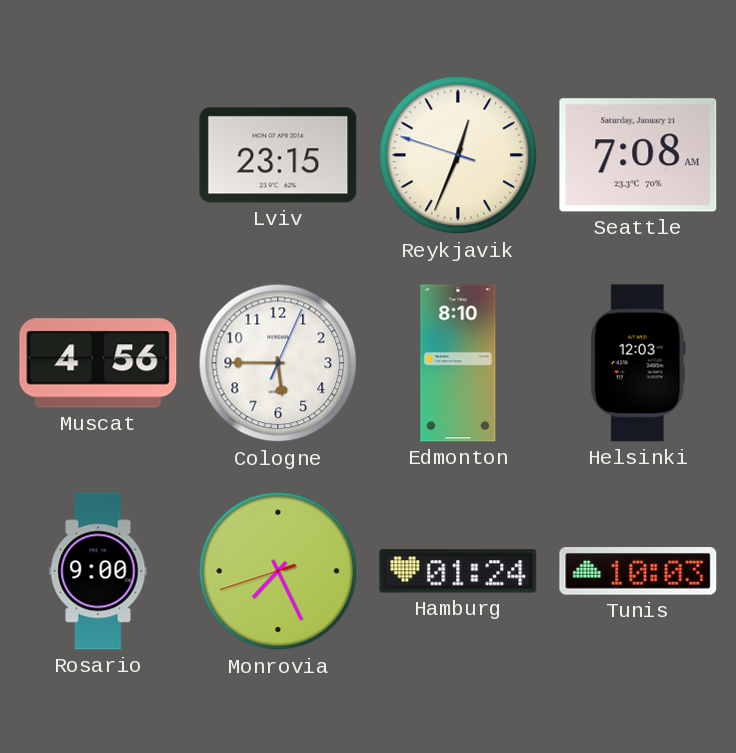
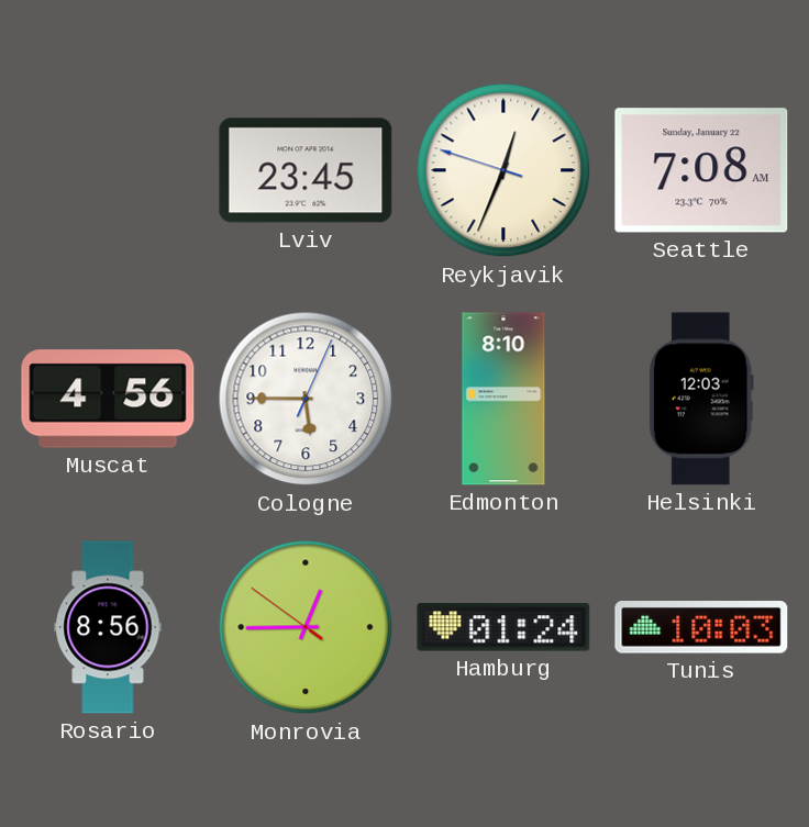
Lviv: 23:15 -> 23:45 (306, 170)
Seattle date: Saturday, January 21 -> Sunday, January 22 (701, 170)
Rosario: 9:00 -> 8:56 (108, 627)
Monrovia: 7:25 -> 12:44 (306, 627)
